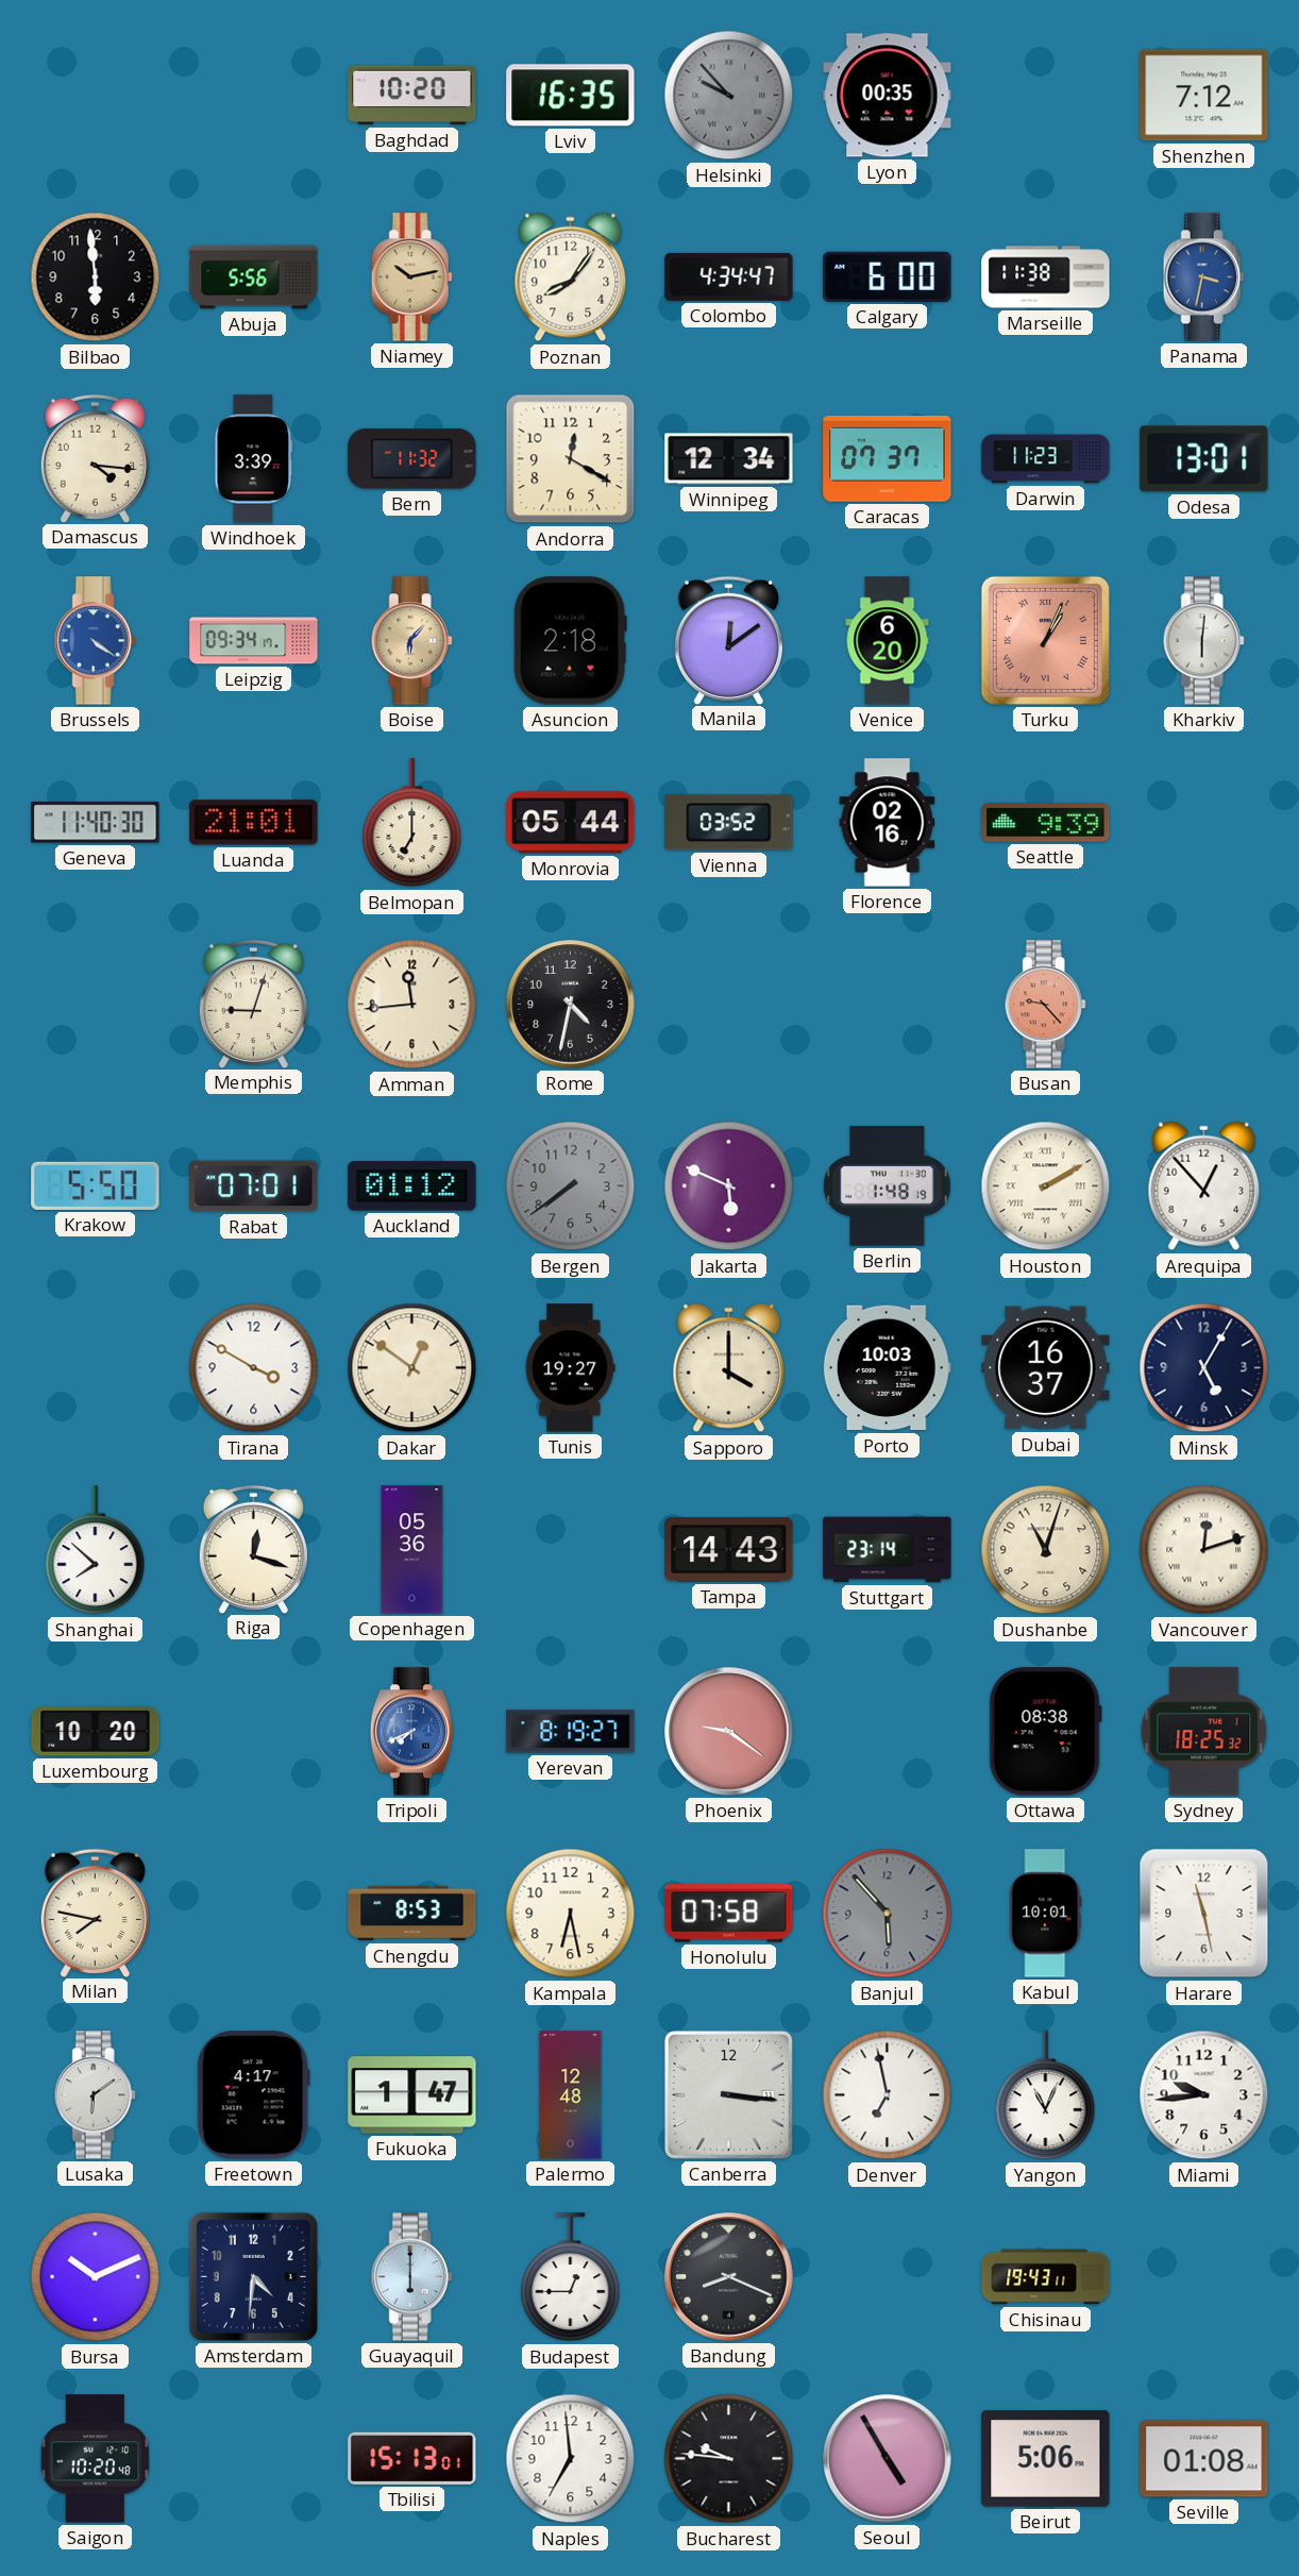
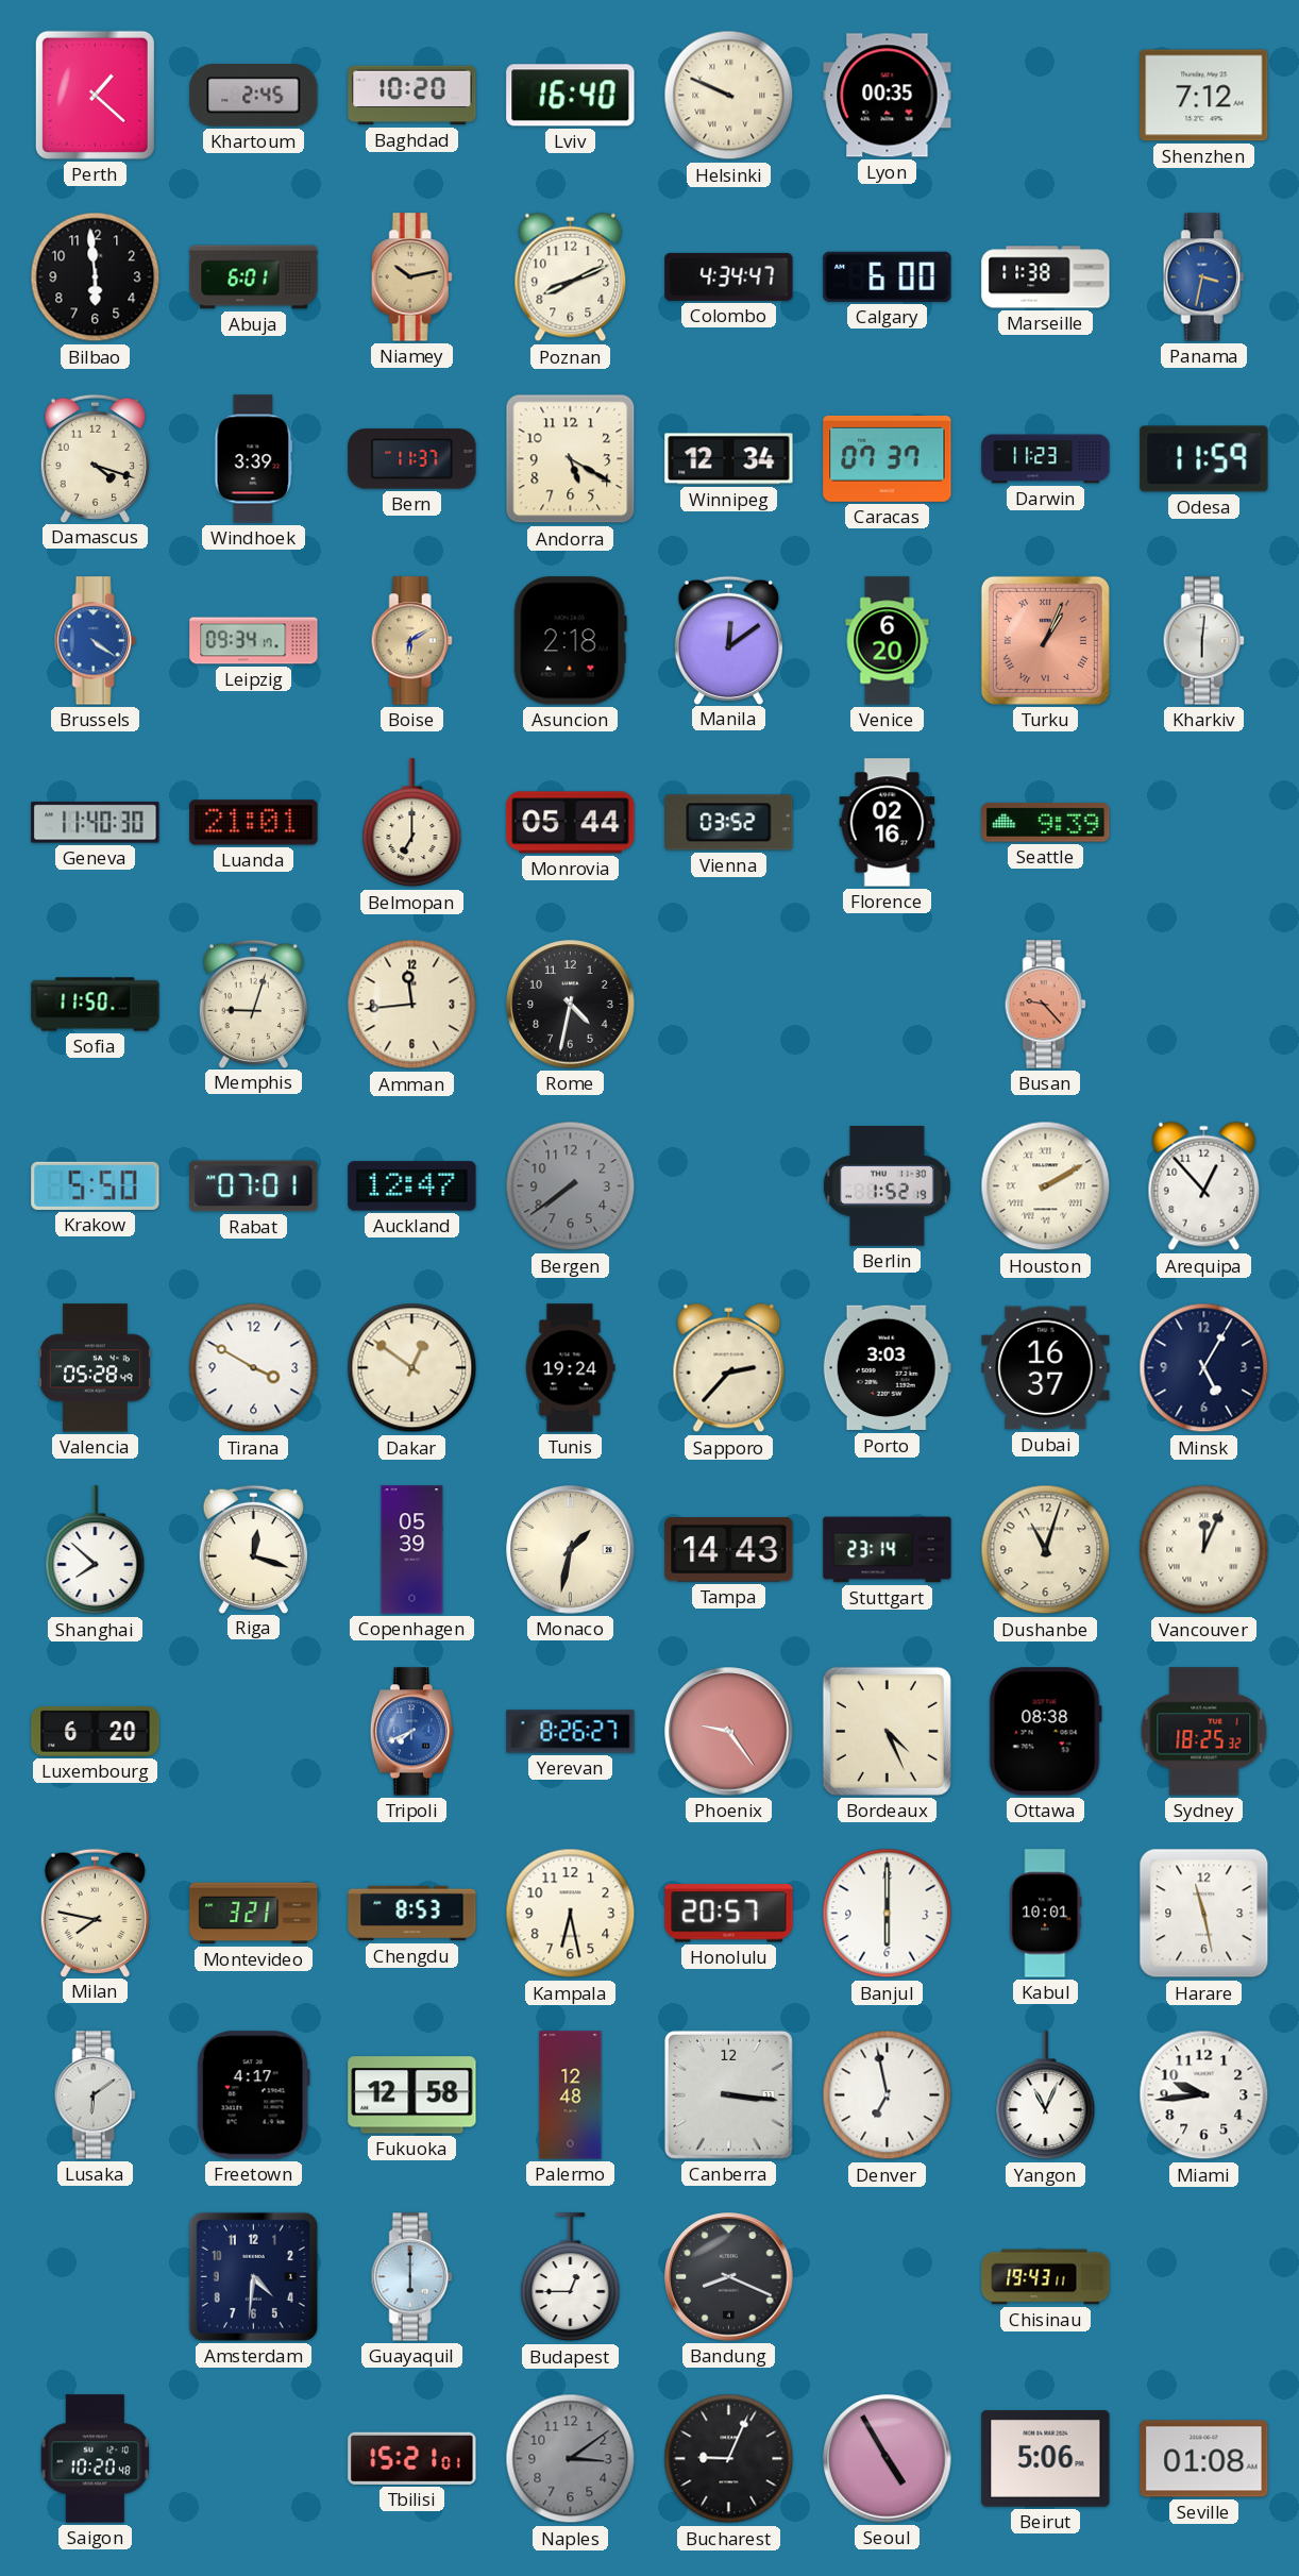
Perth: none -> 1:22 (95, 95)
Khartoum: none -> 2:45 (254, 96)
Lviv: 16:35 -> 16:40 (571, 96)
Helsinki: 9:53 -> 9:49 (729, 96)
Helsinki dial: grey -> cream (729, 96)
Abuja: 5:56 -> 6:01 (254, 277)
Poznan: 8:06 -> 8:11 (571, 277)
Damascus: 4:16 -> 4:18 (95, 458)
Bern: 11:32 -> 11:37 (412, 459)
Andorra: 12:20 -> 5:20 (571, 459)
Odesa: 13:01 -> 11:59 (1204, 459)
Boise: 6:07 -> 6:10 (411, 641)
Sofia: none -> 11:50 (96, 1005)
Auckland: 01:12 -> 12:47 (412, 1186)
Jakarta: 5:49 -> none (729, 1186)
Berlin: 1:48 -> 1:52 (887, 1186)
Valencia: none -> 05:28 (96, 1368)
Tunis: 19:27 -> 19:24 (570, 1368)
Sapporo: 4:00 -> 2:37 (729, 1368)
Porto: 10:03 -> 3:03 (887, 1368)
Copenhagen: 05:36 -> 05:39 (412, 1550)
Monaco: none -> 1:32 (571, 1550)
Vancouver: 12:12 -> 12:04 (1204, 1550)
Luxembourg: 10:20 -> 6:20 (96, 1731)
Yerevan: 8:19 -> 8:26 (571, 1732)
Phoenix: 9:21 -> 9:24 (729, 1732)
Bordeaux: none -> 4:26 (887, 1731)
Montevideo: none -> 3:21 (254, 1914)
Honolulu: 07:58 -> 20:57 (729, 1914)
Banjul: 5:53 -> 6:00 (888, 1914)
Banjul dial: grey -> white (888, 1914)
Fukuoka: 1:47 -> 12:58 (412, 2095)
Bursa: 10:11 -> none (96, 2277)
Tbilisi: 15:13 -> 15:21 (412, 2458)
Naples: 6:59 -> 3:09 (571, 2459)
Naples dial: white -> grey (571, 2459)
Bucharest: 9:46 -> 9:04 (729, 2459)
